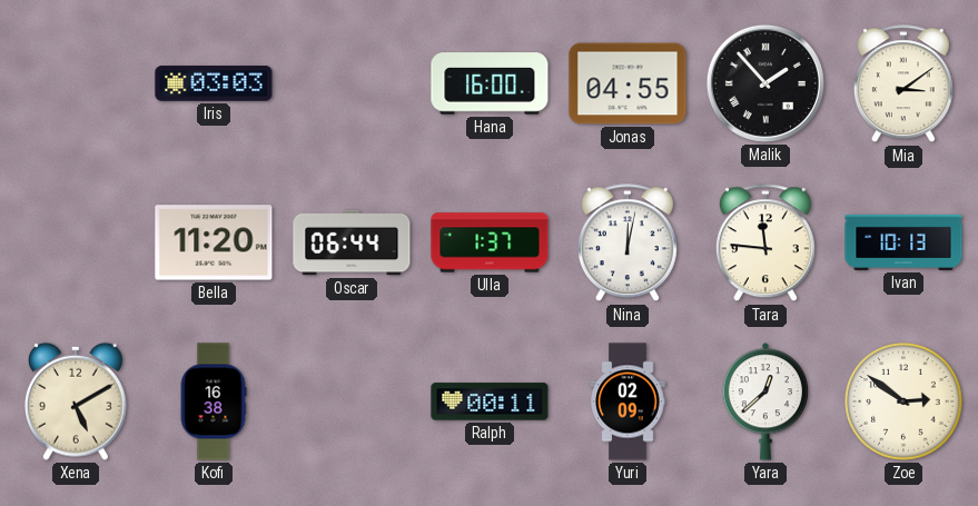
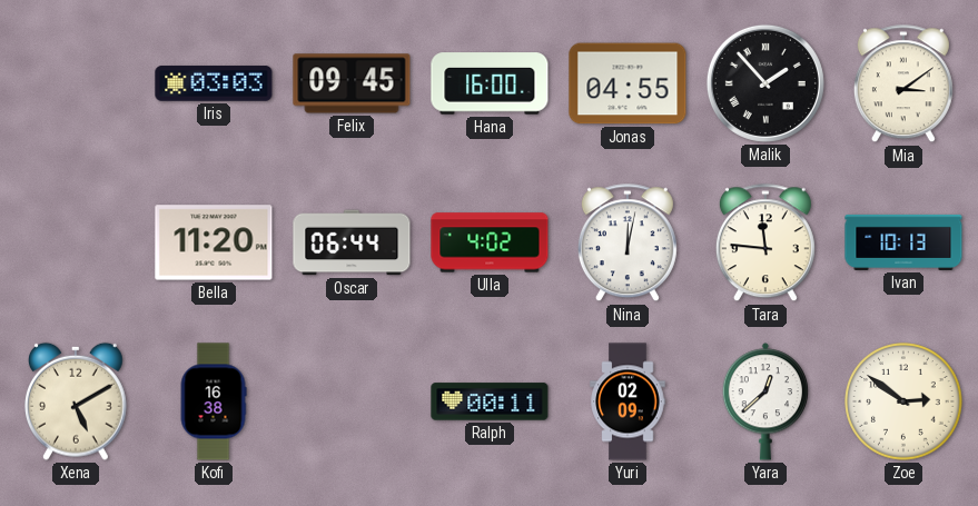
Felix: none -> 09:45 (352, 83)
Ulla: 1:37 -> 4:02 (490, 242)
